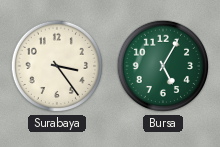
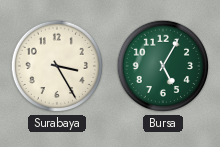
Surabaya: 3:24 -> 3:25 (57, 66)
